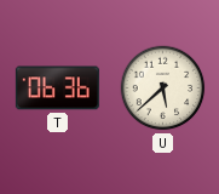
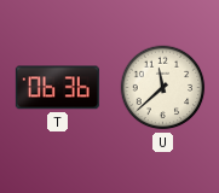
U: 5:38 -> 11:38 (163, 88)
